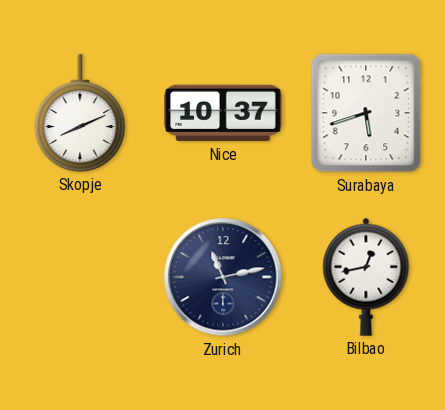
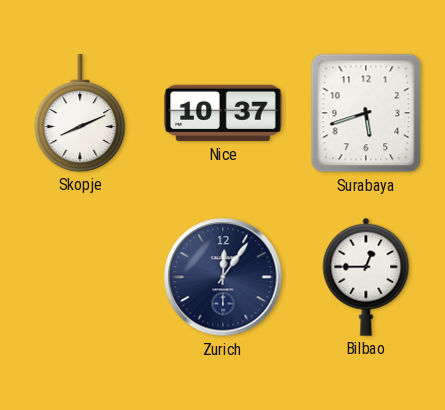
Zurich: 11:13 -> 12:06 (223, 277)
Bilbao: 12:43 -> 12:45 (366, 277)
